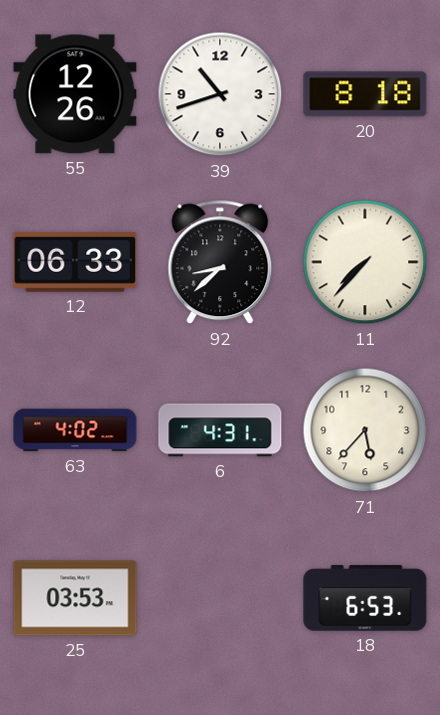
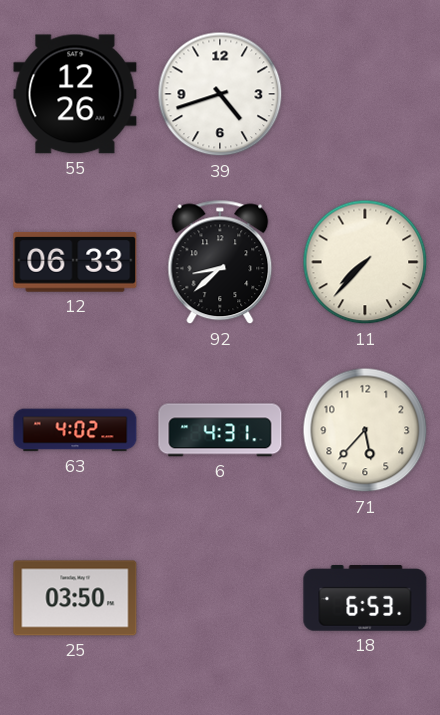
39: 10:42 -> 4:42 (220, 94)
20: 8:18 -> none (365, 94)
25: 03:53 -> 03:50 (75, 598)
